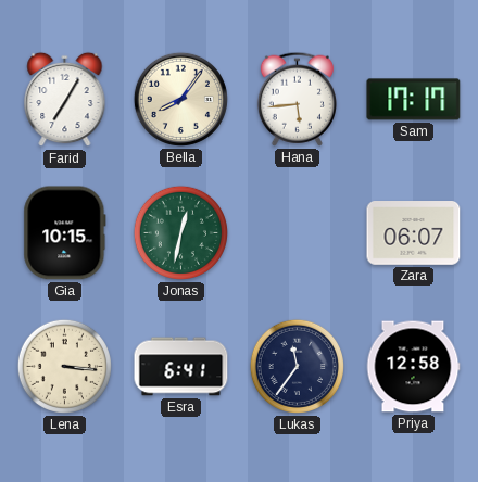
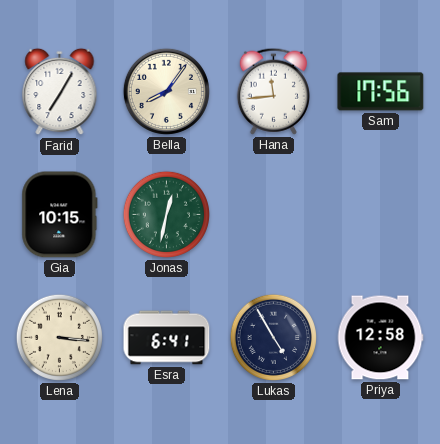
Hana: 5:44 -> 11:44 (273, 91)
Sam: 17:17 -> 17:56 (381, 92)
Zara: 06:07 -> none (414, 233)
Lukas: 11:36 -> 4:55 (273, 337)
